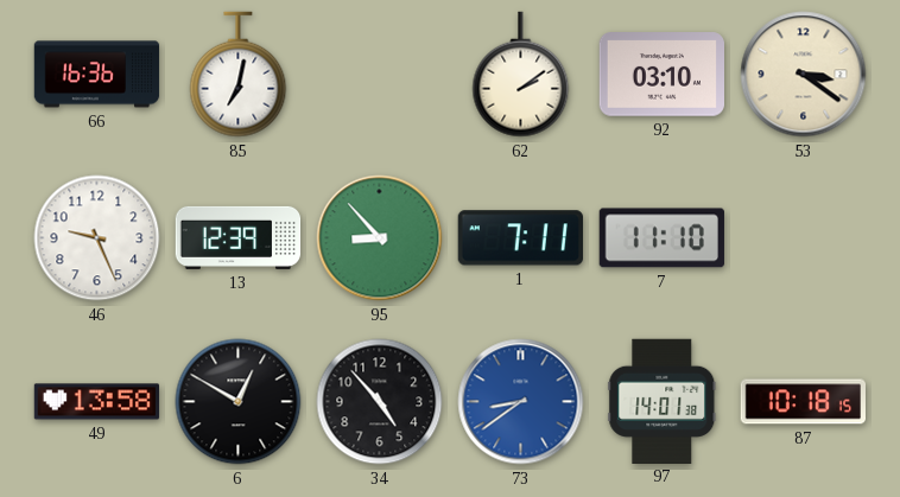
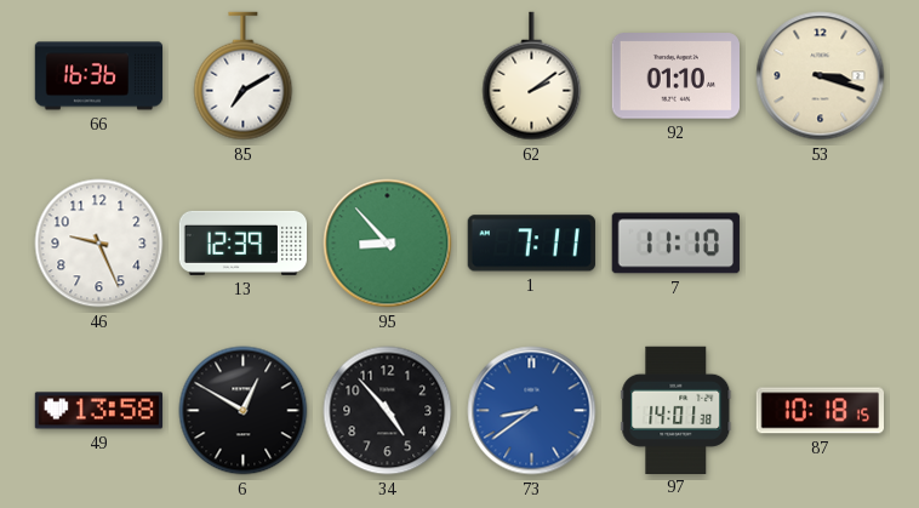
85: 7:02 -> 7:10 (244, 76)
92: 03:10 -> 01:10 (675, 76)
53: 3:21 -> 3:18 (821, 76)
